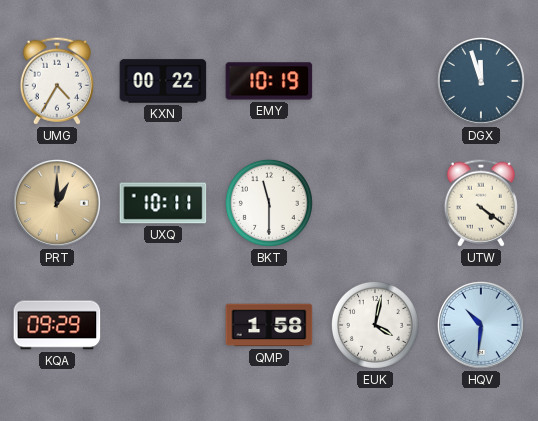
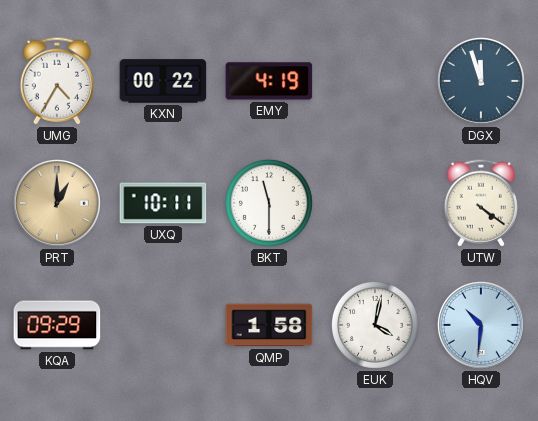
EMY: 10:19 -> 4:19 (269, 81)
